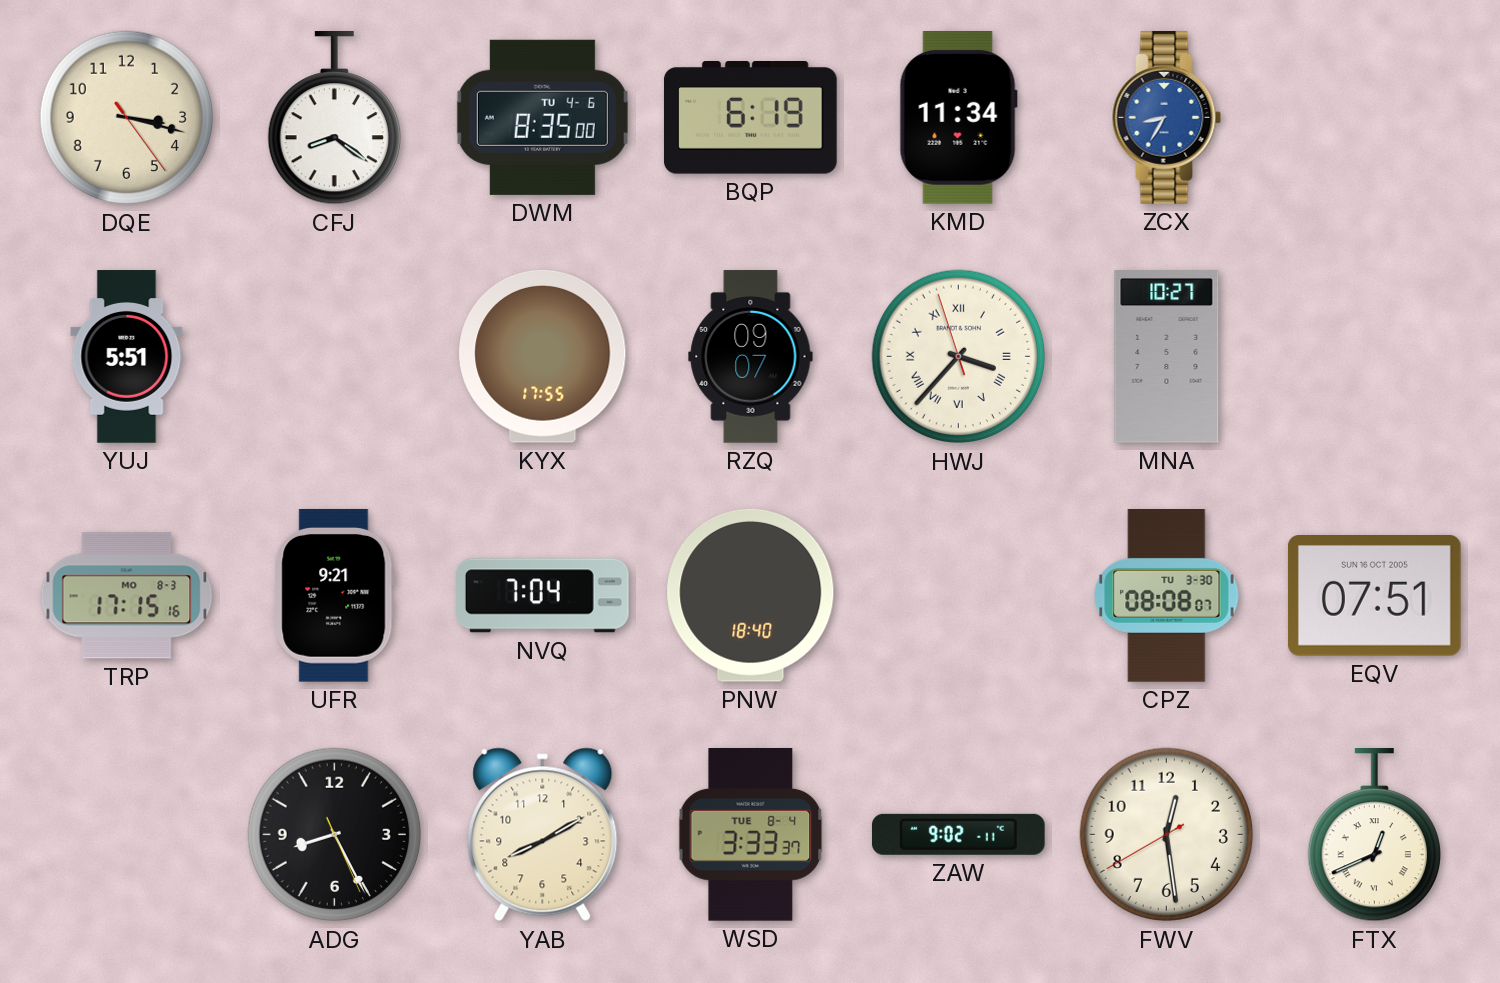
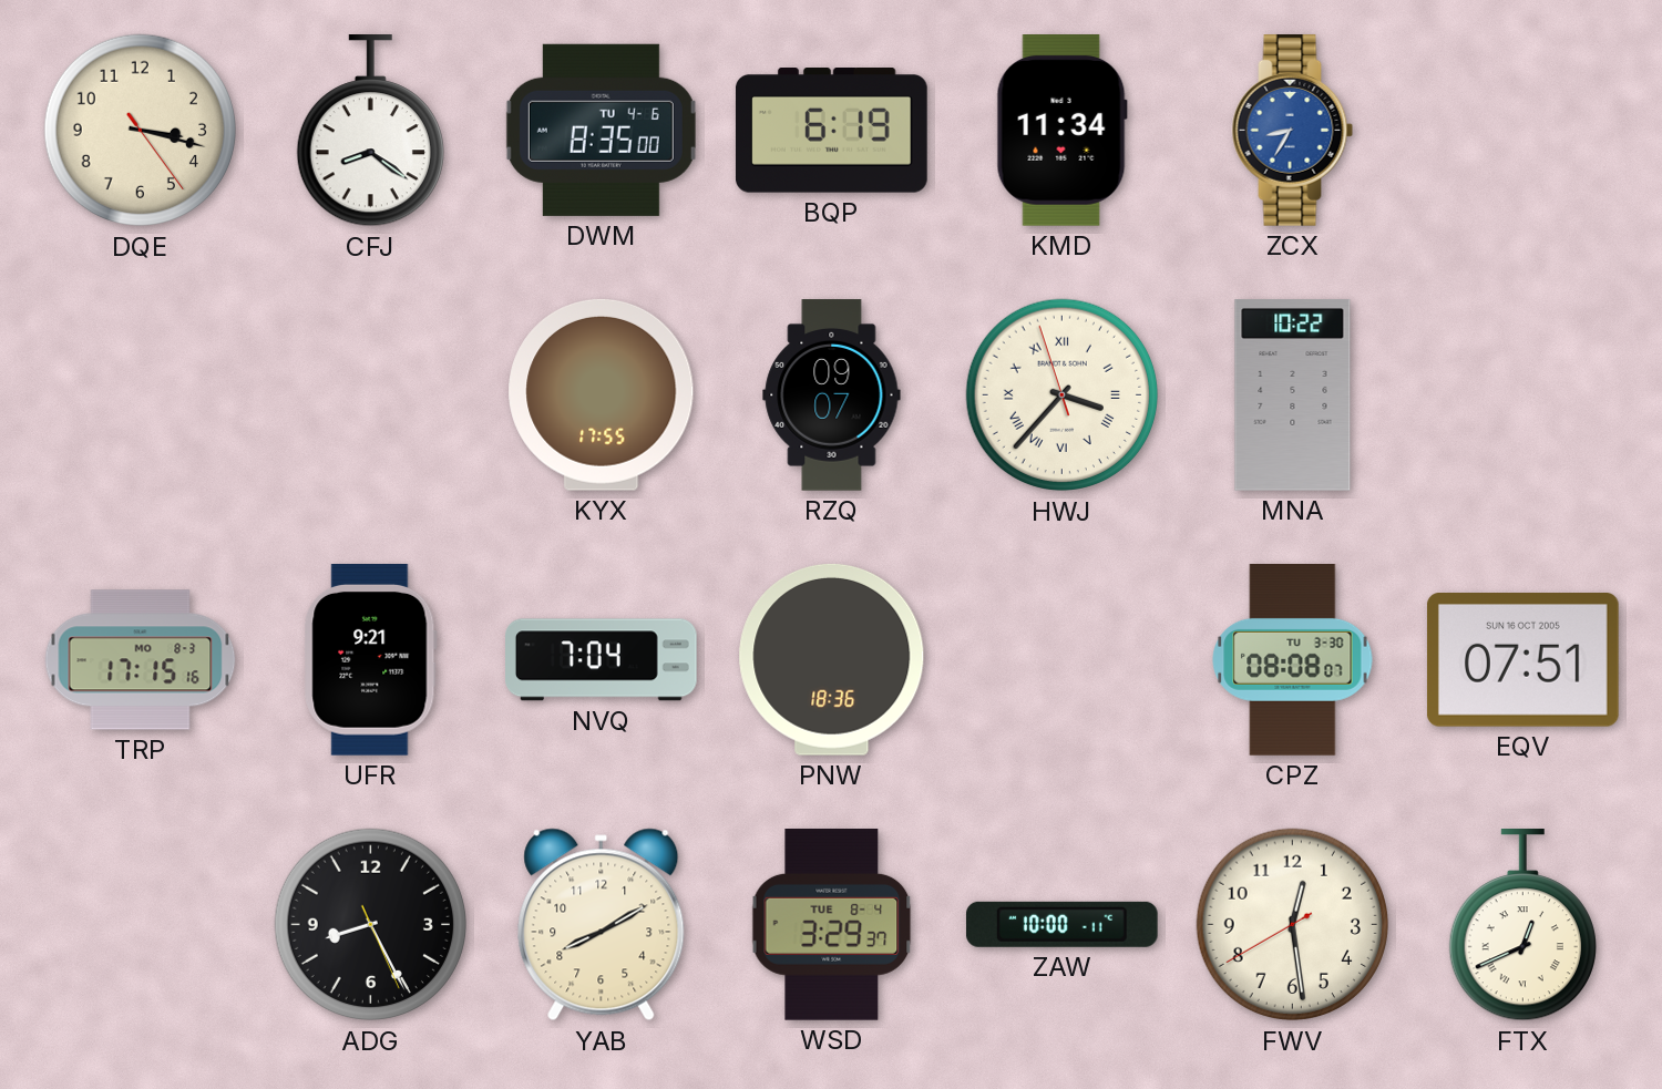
YUJ: 5:51 -> none (127, 357)
MNA: 10:27 -> 10:22 (1293, 395)
PNW: 18:40 -> 18:36 (832, 659)
WSD: 3:33 -> 3:29 (832, 925)
ZAW: 9:02 -> 10:00 (1061, 924)
